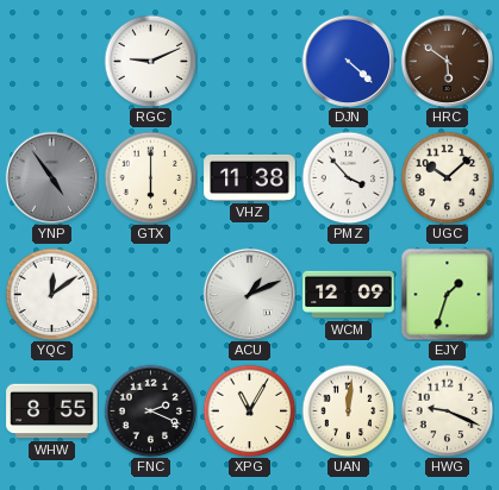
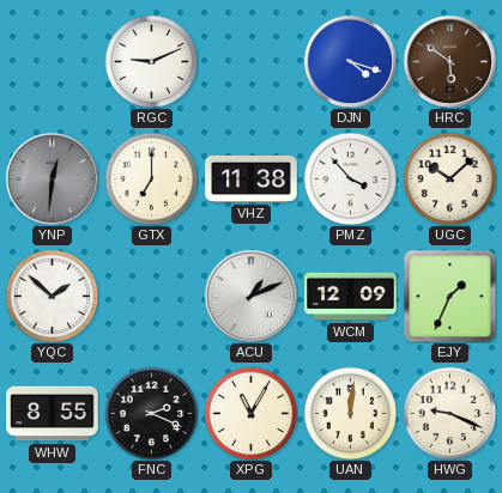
DJN: 4:22 -> 4:18 (350, 61)
YNP: 4:54 -> 12:31 (52, 178)
GTX: 6:00 -> 7:00 (151, 178)
YQC: 12:09 -> 1:52 (52, 296)
EJY: 1:33 -> 1:34 (449, 296)
